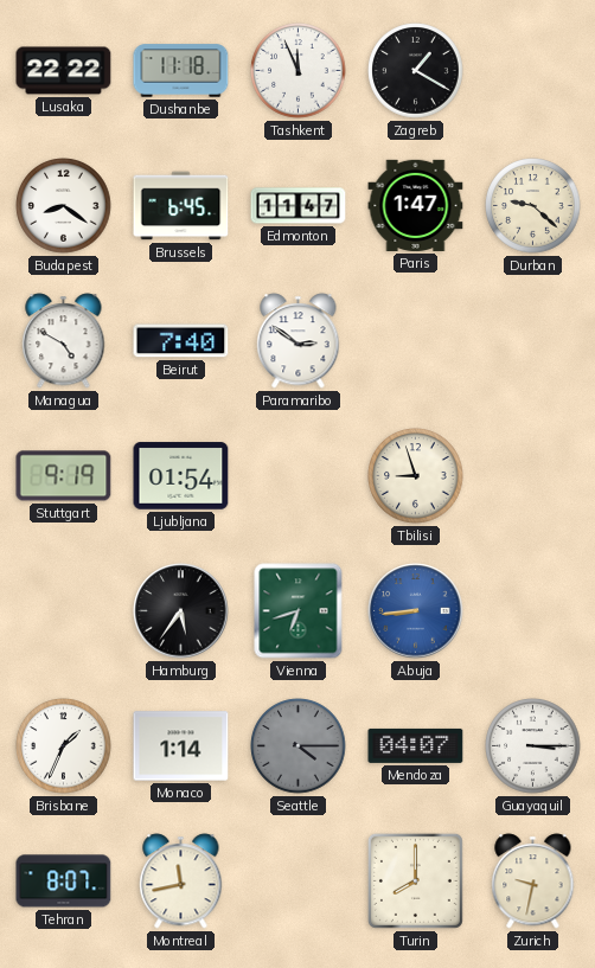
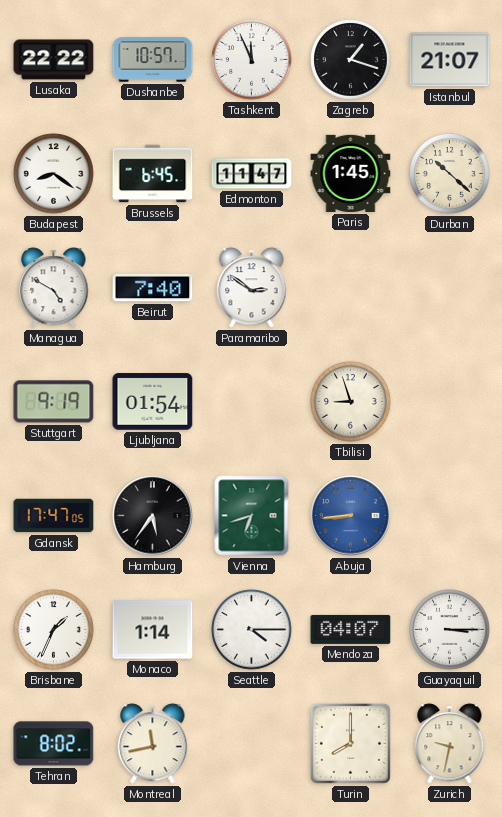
Dushanbe: 11:18 -> 10:57 (153, 60)
Zagreb: 1:20 -> 1:18 (351, 60)
Istanbul: none -> 21:07 (450, 60)
Paris: 1:47 -> 1:45 (351, 173)
Durban: 9:22 -> 10:22 (450, 174)
Gdansk: none -> 17:47 (54, 516)
Seattle dial: grey -> white (252, 630)
Tehran: 8:07 -> 8:02 (54, 744)
